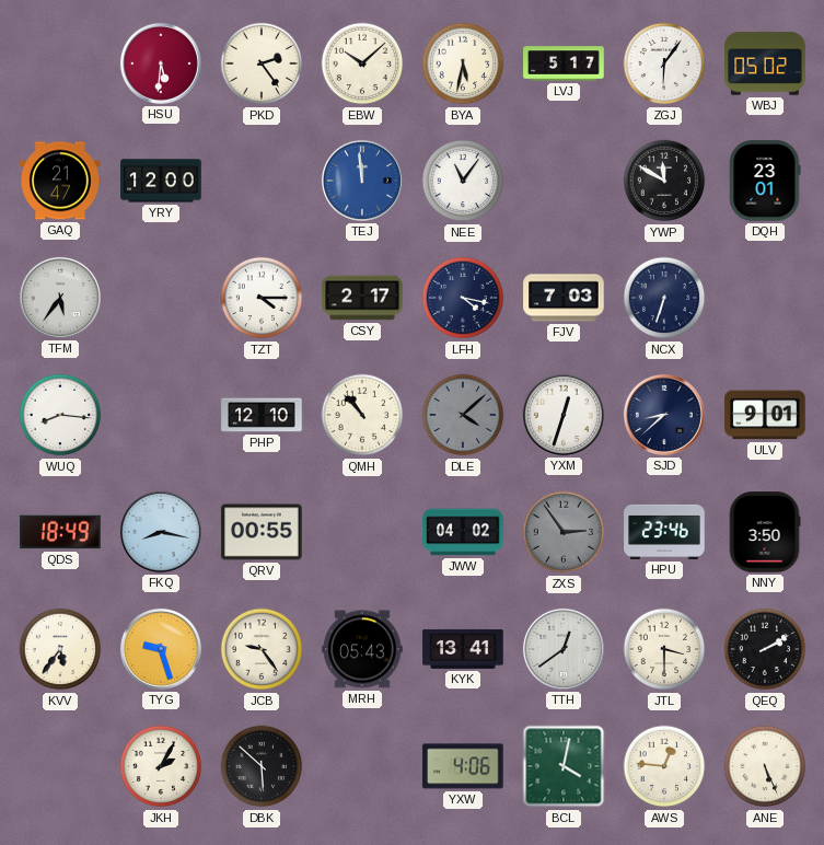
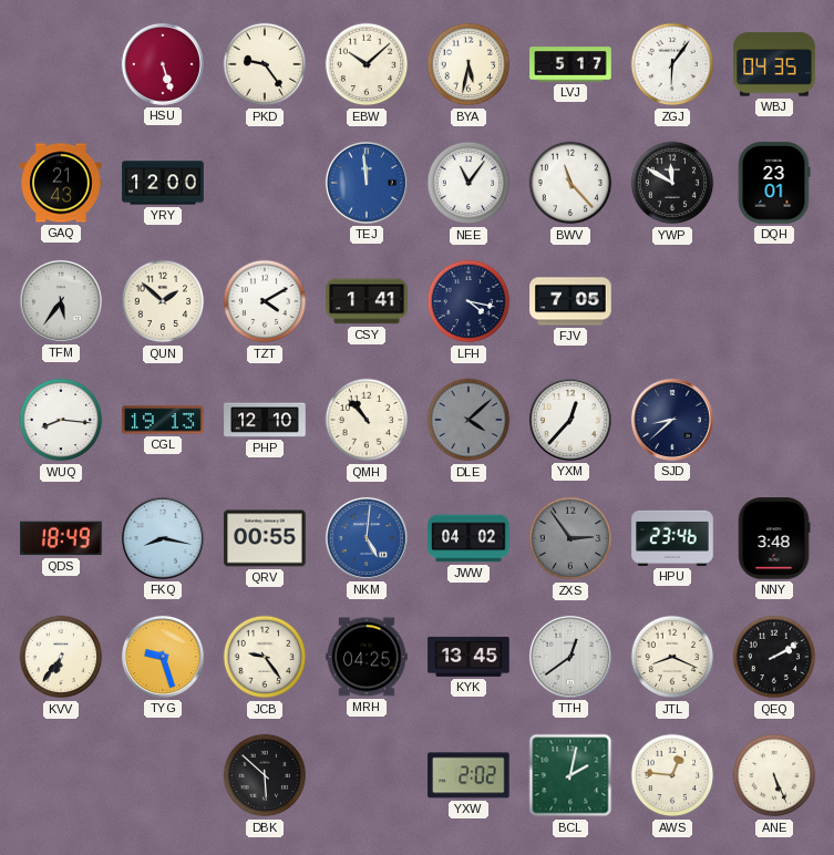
HSU: 5:31 -> 5:27 (163, 64)
PKD: 2:24 -> 9:24 (265, 64)
WBJ: 05:02 -> 04:35 (774, 64)
GAQ: 21:47 -> 21:43 (61, 183)
BWV: none -> 11:23 (570, 183)
QUN: none -> 1:52 (163, 301)
TZT: 4:15 -> 4:10 (265, 301)
CSY: 2:17 -> 1:41 (367, 301)
FJV: 7:03 -> 7:05 (570, 301)
NCX: 6:33 -> none (664, 298)
CGL: none -> 19:13 (163, 420)
YXM: 12:33 -> 12:37 (570, 420)
ULV: 9:01 -> none (765, 415)
NKM: none -> 5:01 (367, 538)
NNY: 3:50 -> 3:48 (774, 538)
KVV: 5:36 -> 6:36 (61, 657)
MRH: 05:43 -> 04:25 (367, 657)
KYK: 13:41 -> 13:45 (469, 657)
JTL: 3:30 -> 8:19 (672, 657)
JKH: 2:05 -> none (161, 766)
YXW: 4:06 -> 2:02 (469, 775)
BCL: 4:02 -> 2:02 (570, 775)
